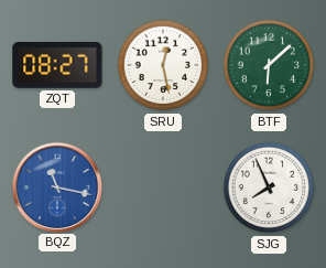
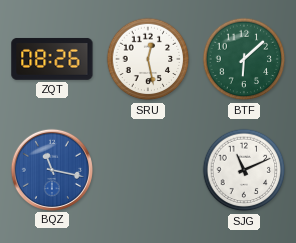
ZQT: 08:27 -> 08:26 (52, 59)
SJG: 7:56 -> 11:11 (244, 170)
